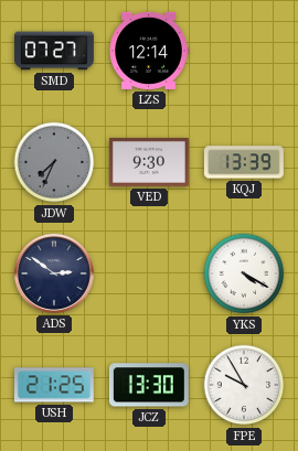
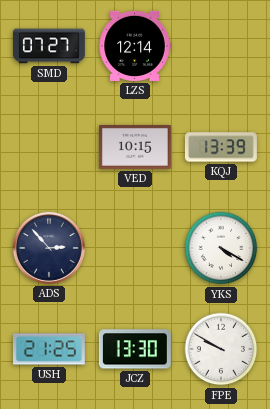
JDW: 7:34 -> none (54, 162)
VED: 9:30 -> 10:15 (135, 147)
ADS: 2:51 -> 2:53 (49, 248)
FPE: 9:55 -> 9:50 (221, 349)
